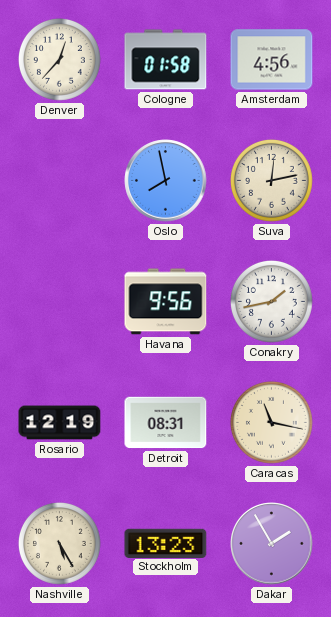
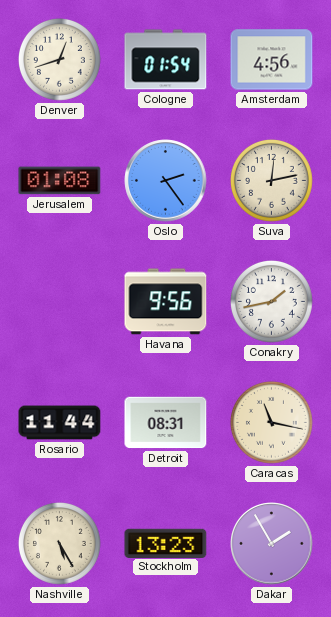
Denver: 12:37 -> 12:42 (59, 59)
Cologne: 01:58 -> 01:54 (166, 60)
Jerusalem: none -> 01:08 (60, 181)
Oslo: 7:58 -> 2:24 (166, 181)
Rosario: 12:19 -> 11:44 (60, 423)
